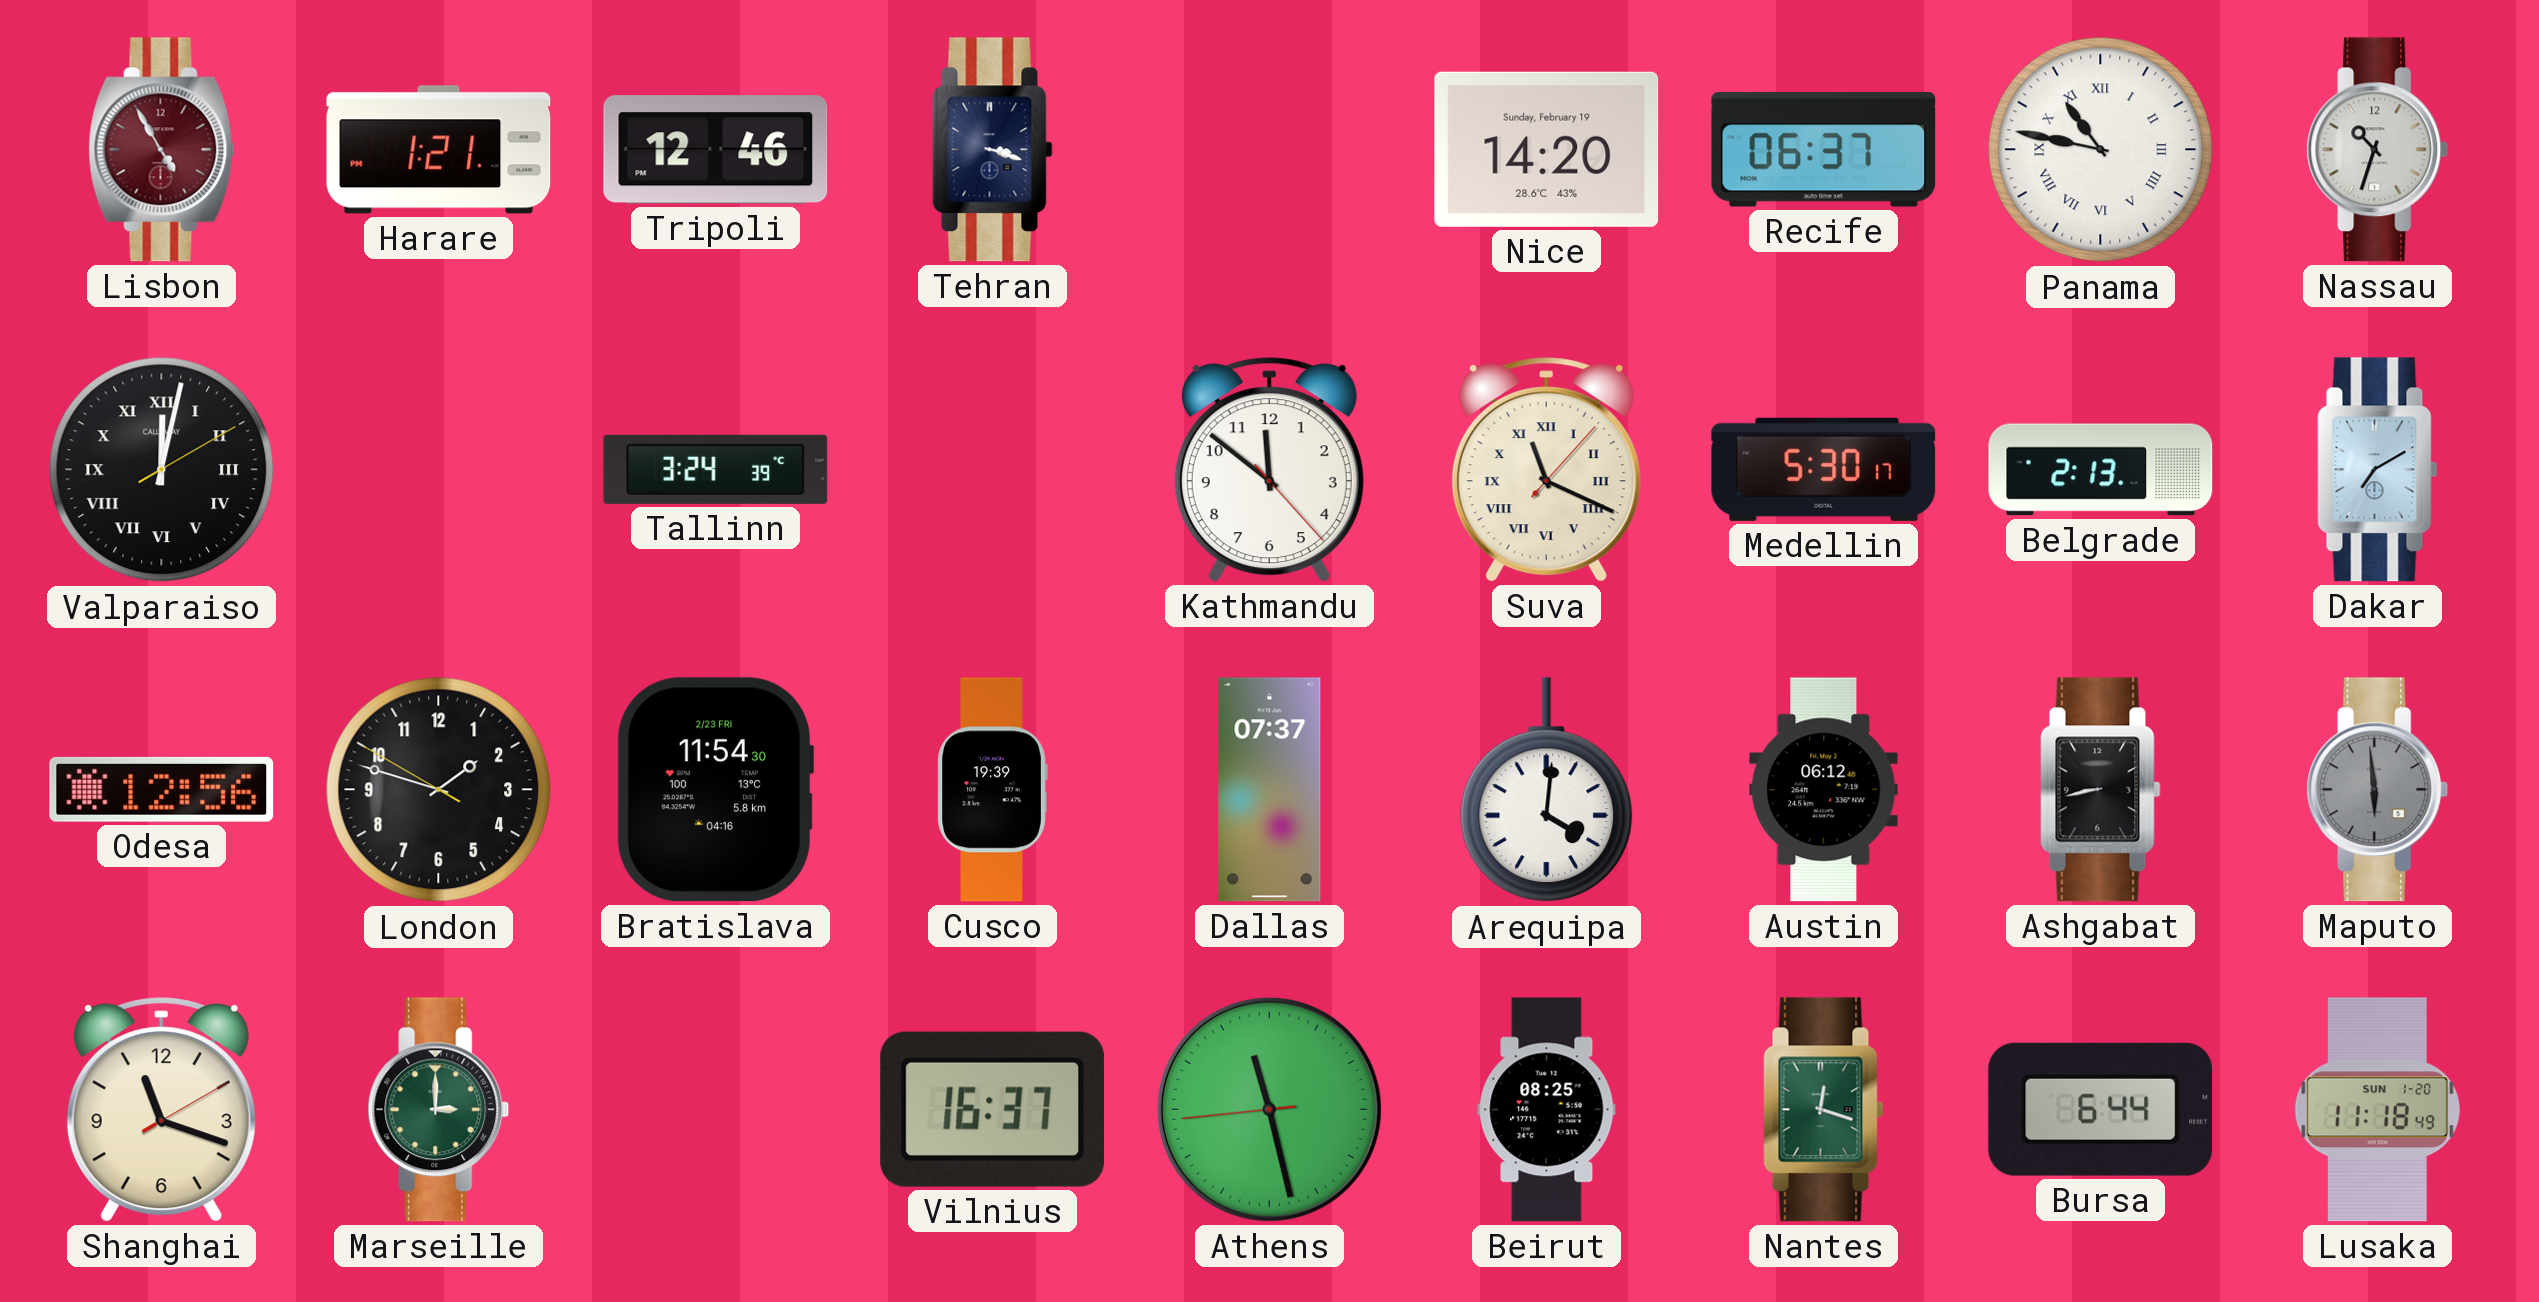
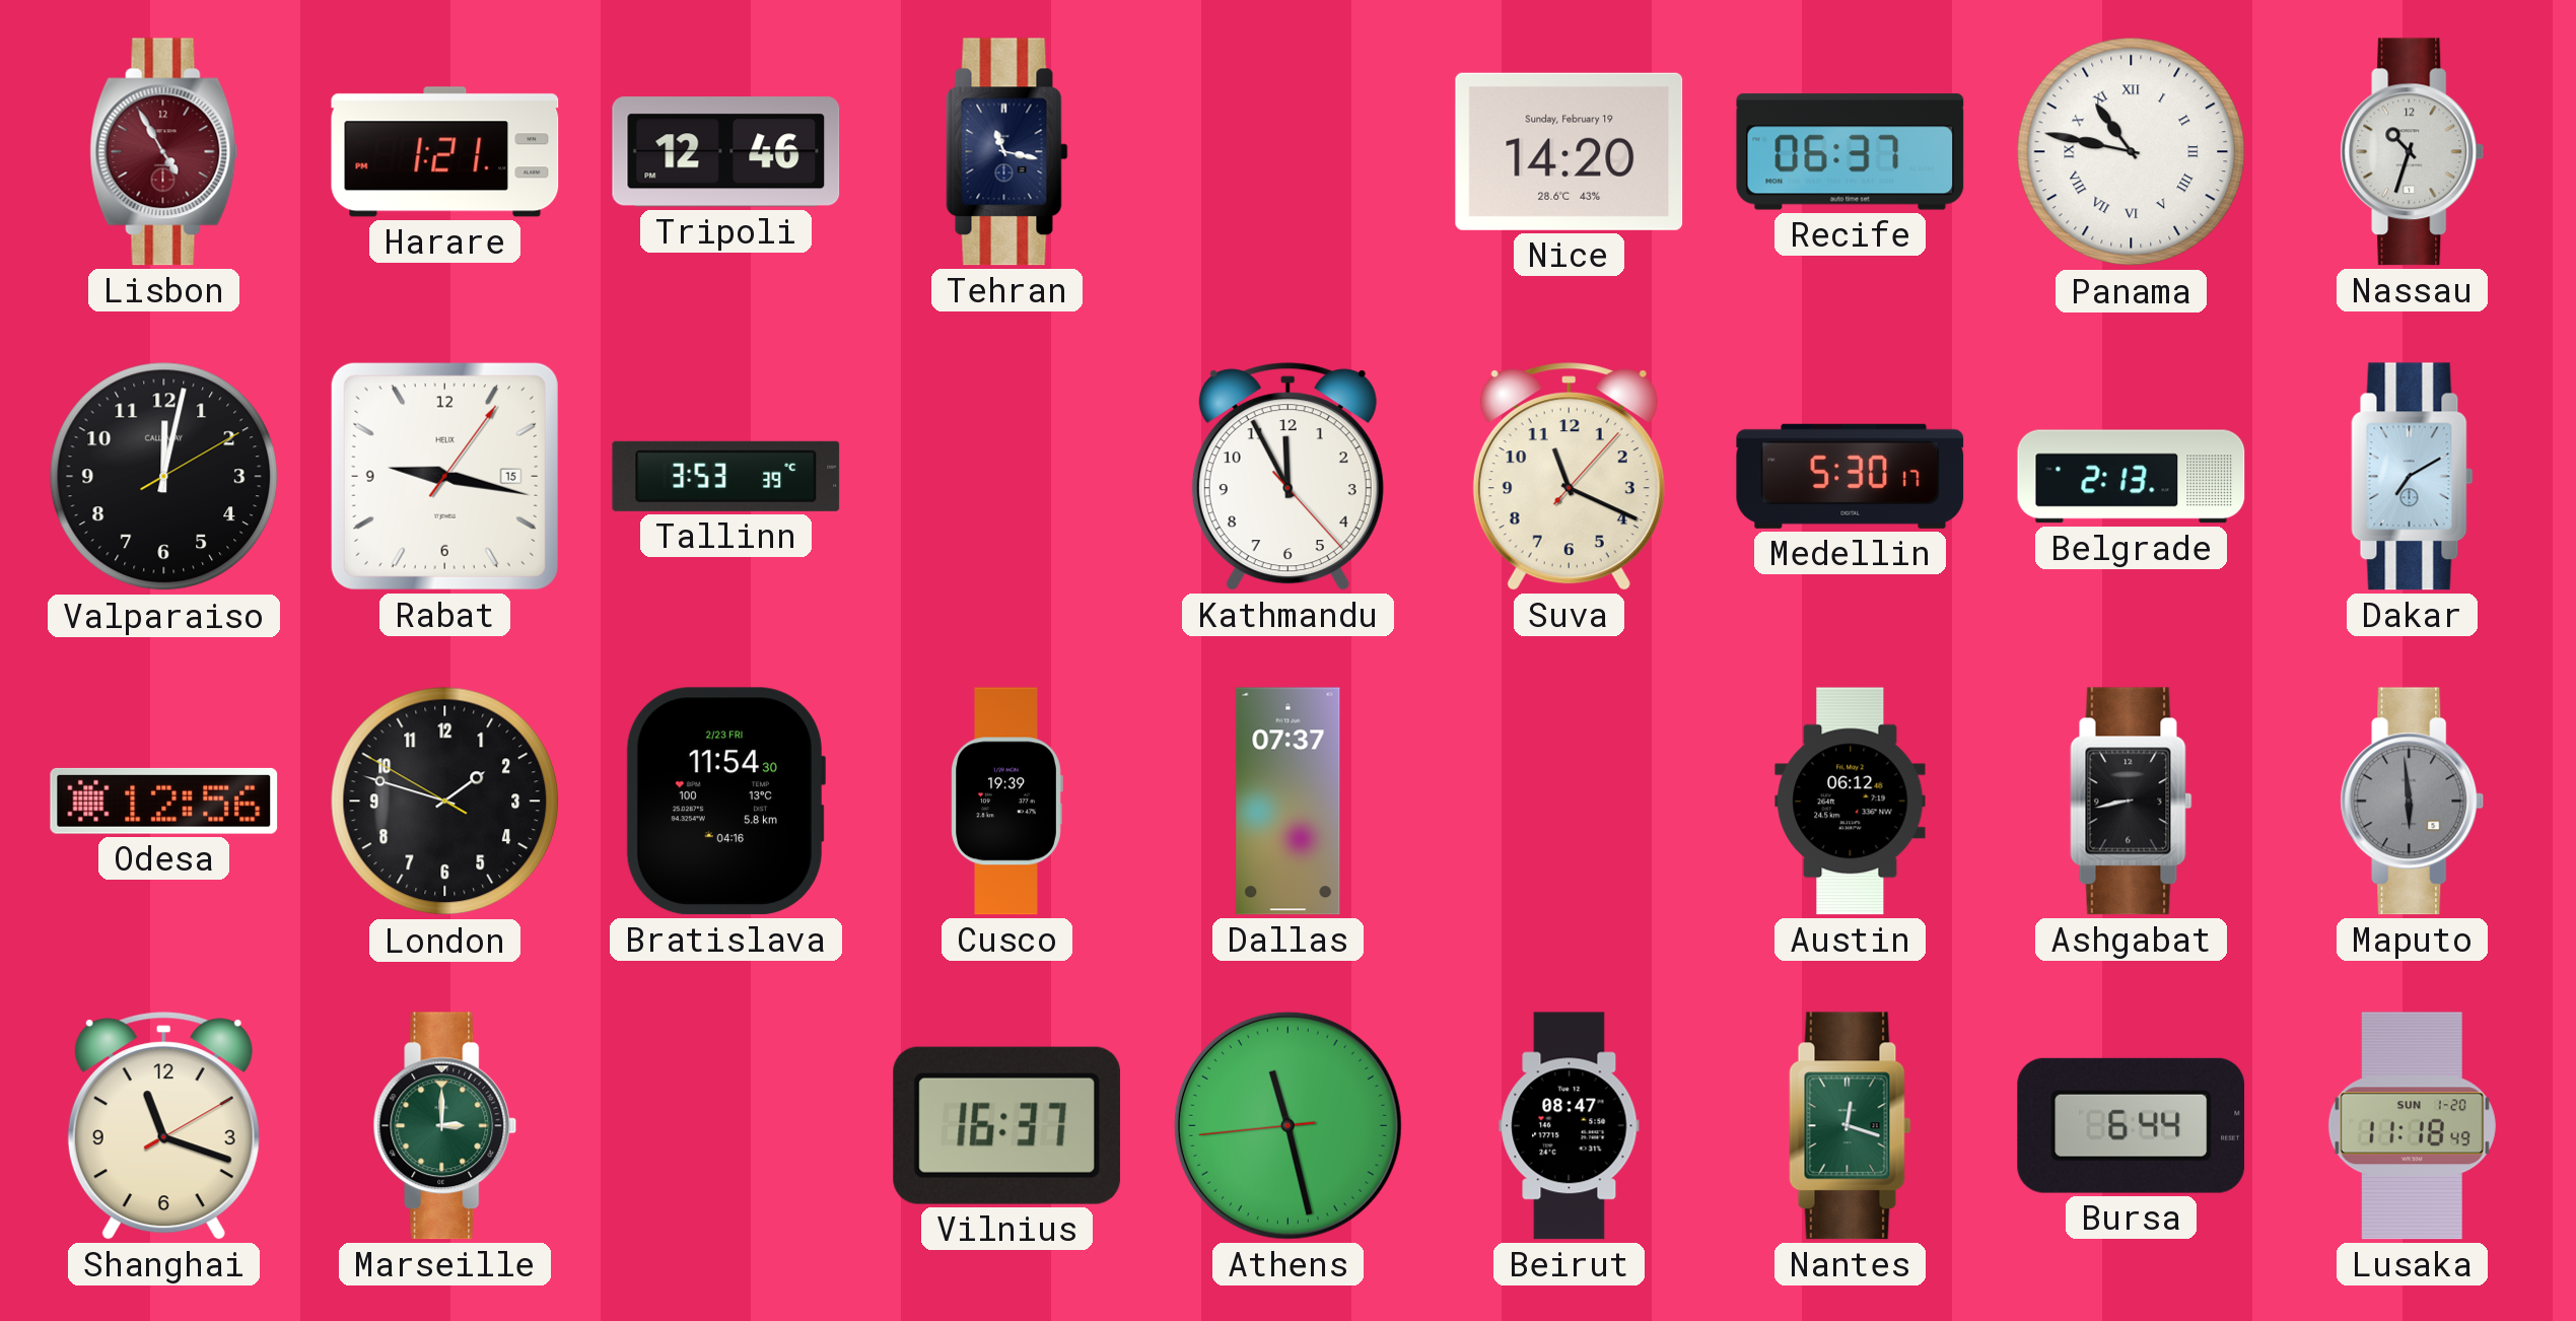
Tehran: 3:18 -> 11:17 (1007, 152)
Valparaiso numerals: Roman -> Arabic (164, 477)
Rabat: none -> 9:17 (444, 476)
Tallinn: 3:24 -> 3:53 (726, 476)
Kathmandu: 11:51 -> 11:55 (1287, 477)
Suva numerals: Roman -> Arabic (1569, 477)
Arequipa: 4:01 -> none (1547, 790)
Beirut: 08:25 -> 08:47 (1570, 1126)
